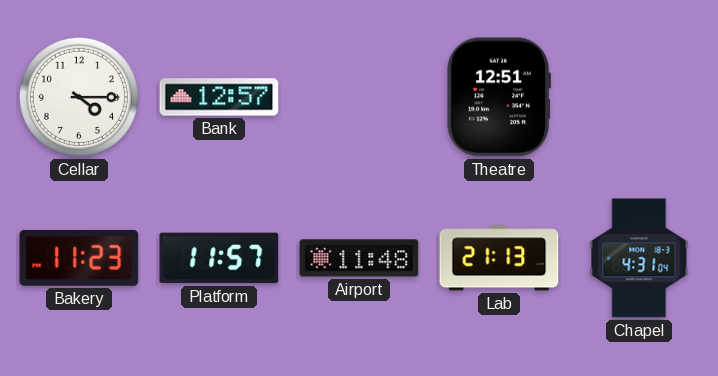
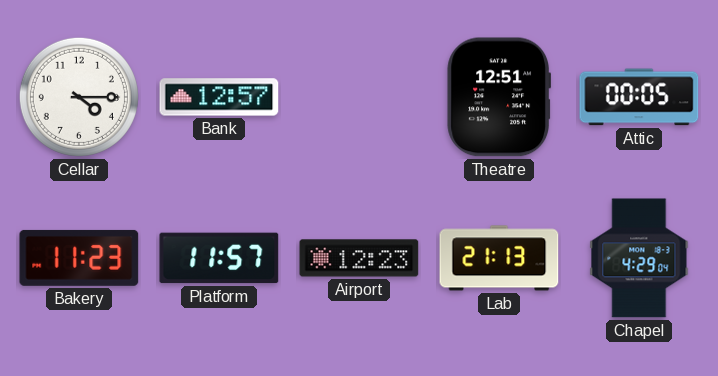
Attic: none -> 00:05 (639, 97)
Airport: 11:48 -> 12:23 (359, 258)
Chapel: 4:31 -> 4:29 (639, 258)
